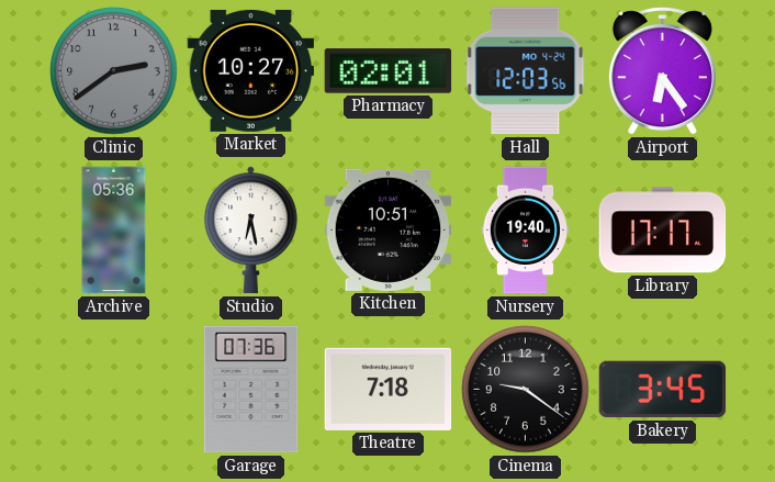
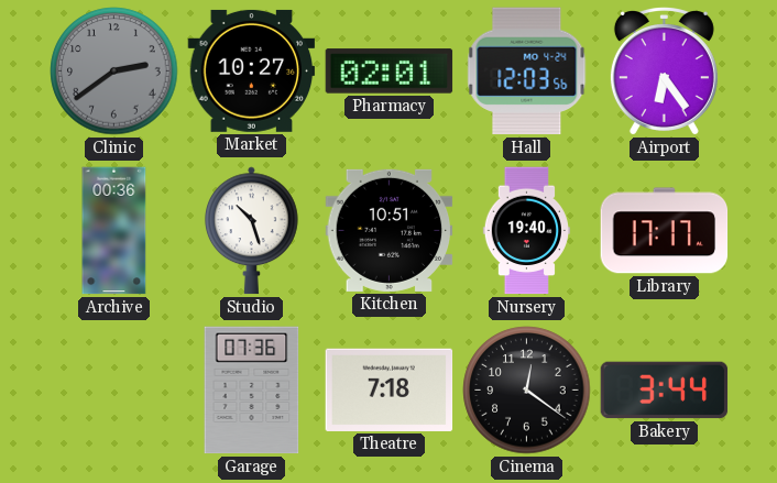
Archive: 05:36 -> 00:36 (114, 231)
Studio: 6:28 -> 10:27 (251, 231)
Cinema: 9:21 -> 12:21 (527, 391)
Bakery: 3:45 -> 3:44 (665, 391)
